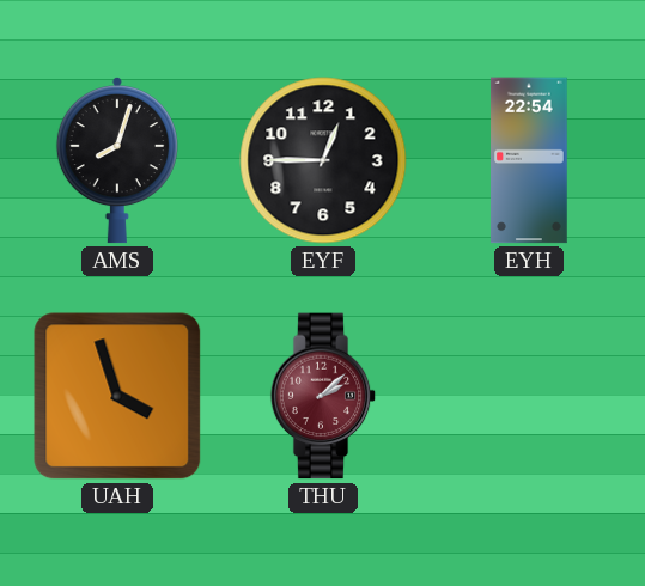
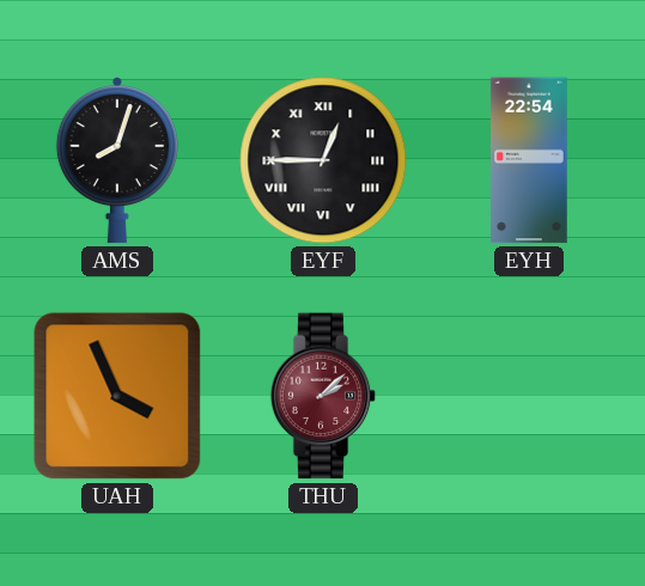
EYF numerals: Arabic -> Roman (323, 160)
UAH: 3:57 -> 3:56 (117, 396)
